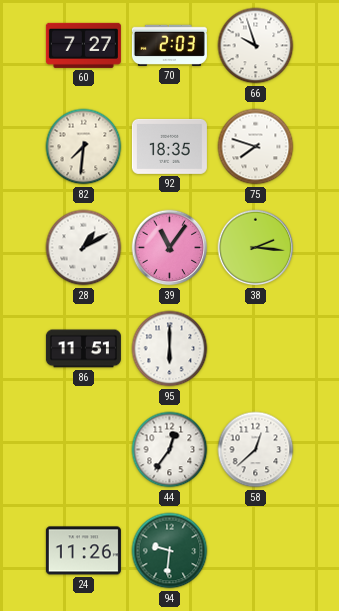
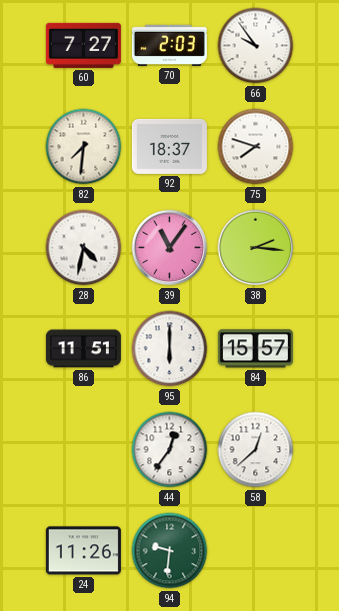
66: 9:57 -> 9:54 (256, 46)
92: 18:35 -> 18:37 (169, 146)
28: 1:10 -> 4:32 (84, 248)
84: none -> 15:57 (255, 349)
